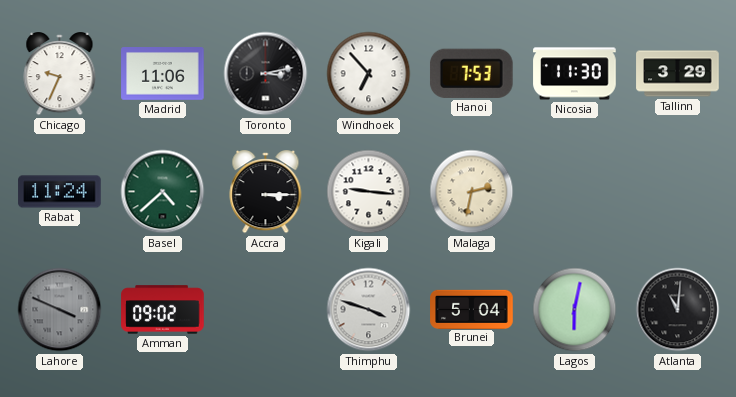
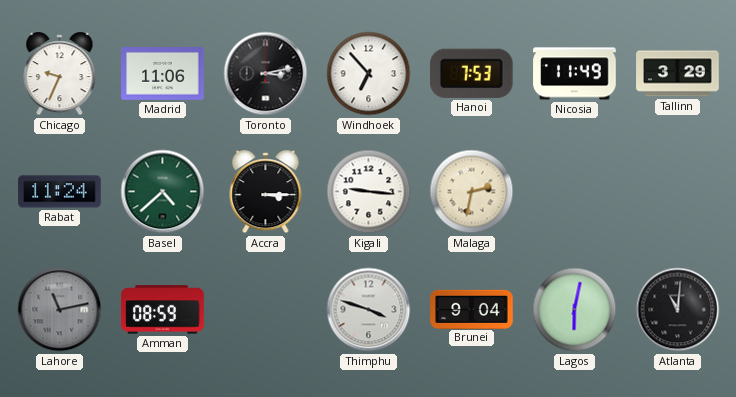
Nicosia: 11:30 -> 11:49 (575, 74)
Lahore: 3:49 -> 11:13 (60, 310)
Amman: 09:02 -> 08:59 (163, 310)
Brunei: 5:04 -> 9:04 (472, 309)
